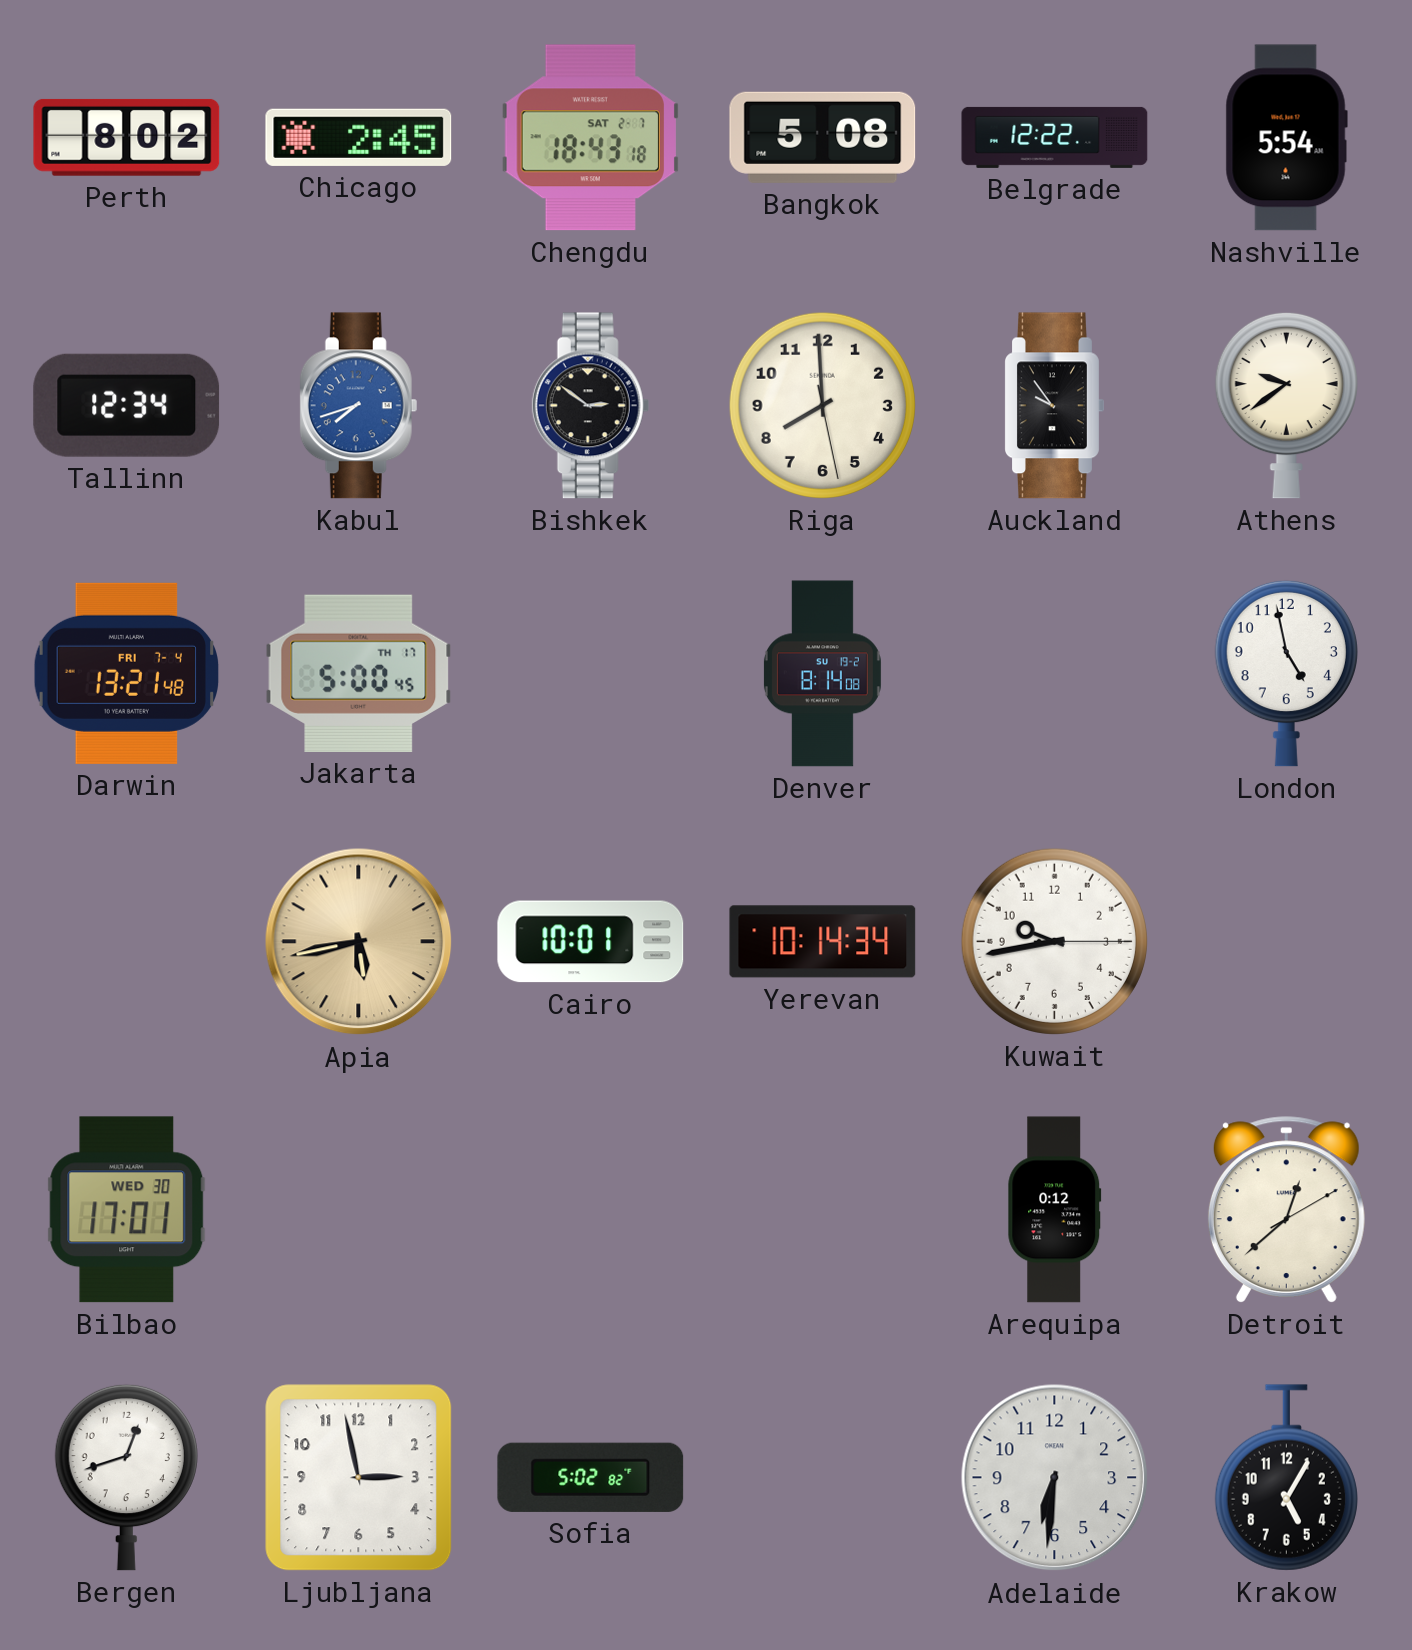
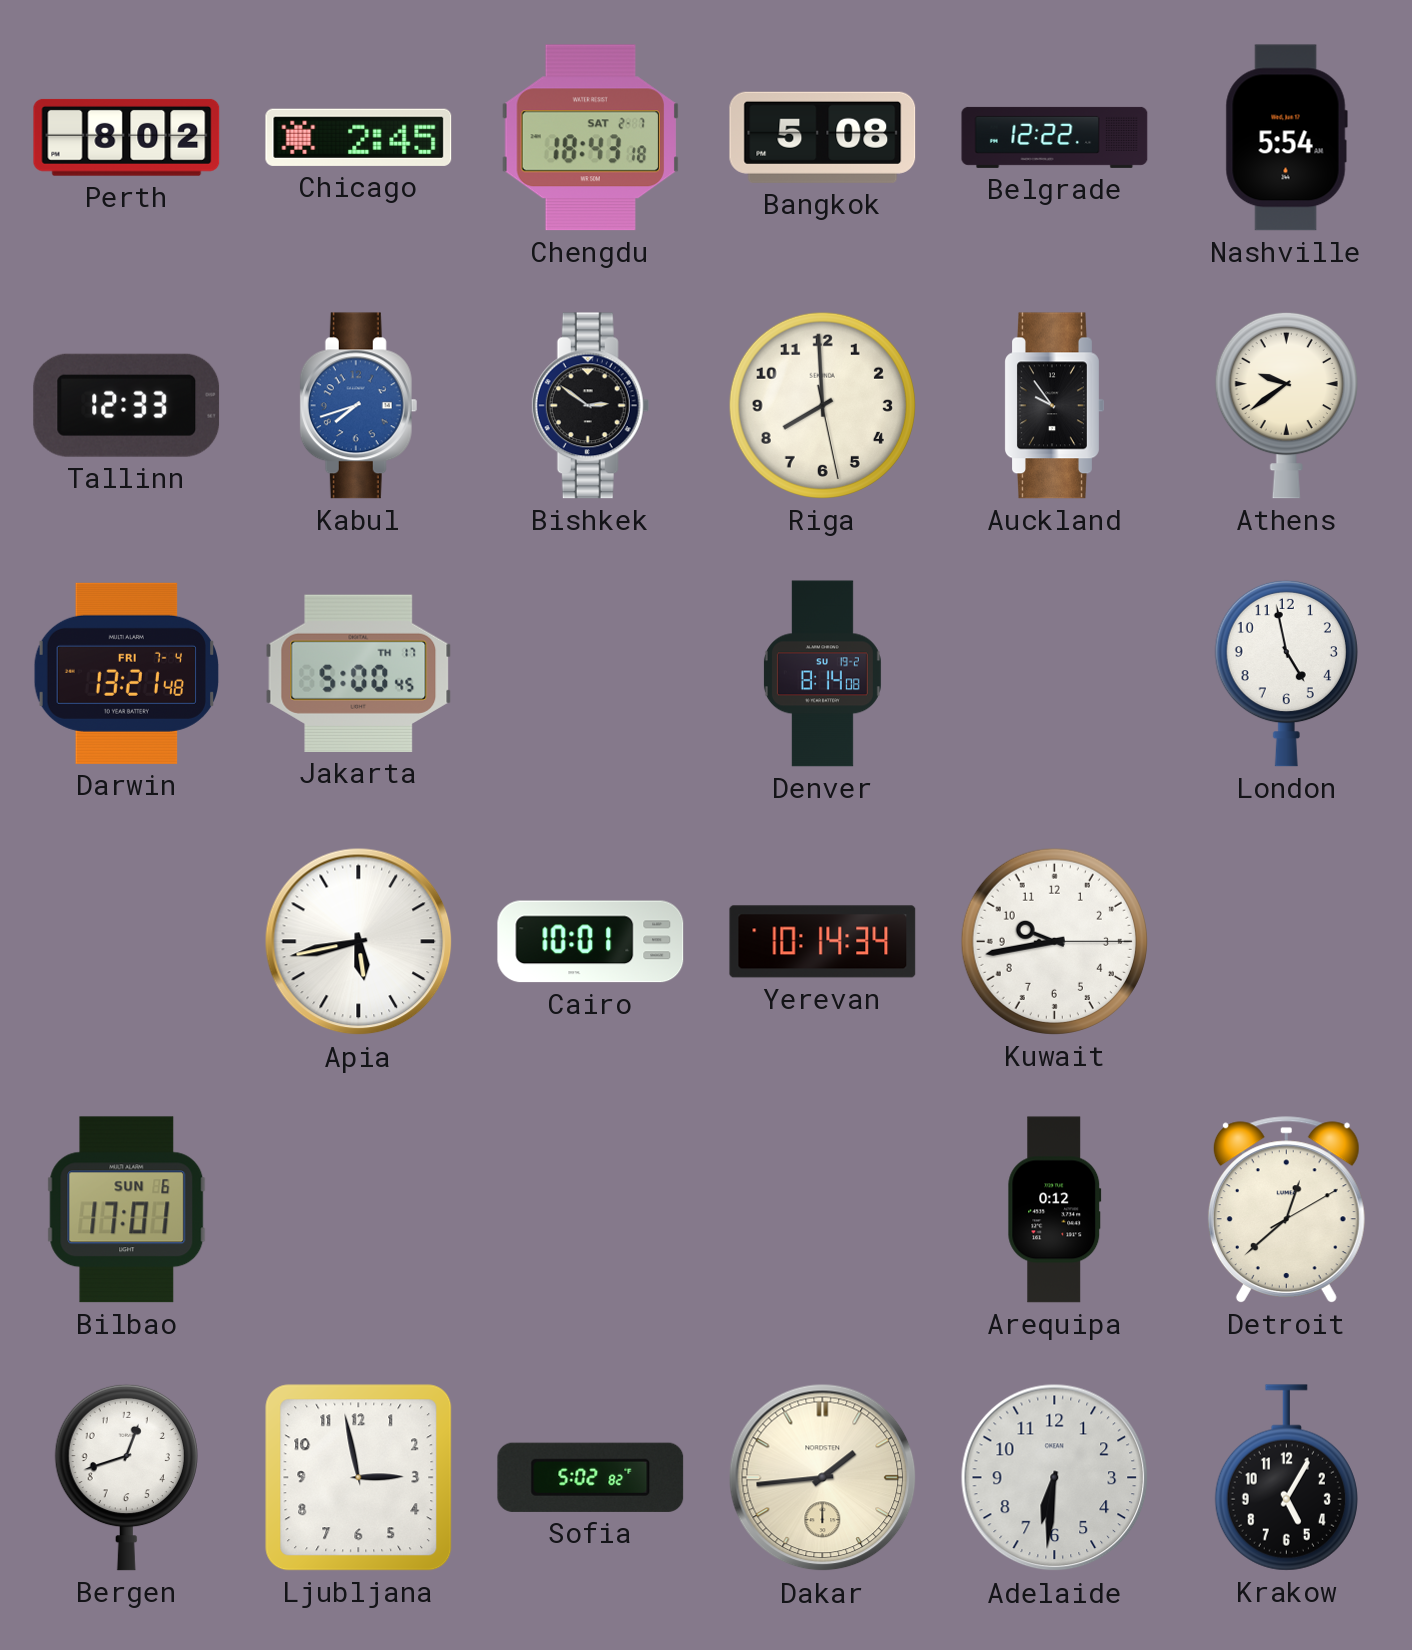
Tallinn: 12:34 -> 12:33 (127, 405)
Apia dial: champagne -> white (359, 942)
Bilbao date: WED 30 -> SUN 6 (127, 1210)
Dakar: none -> 1:44 (823, 1478)
